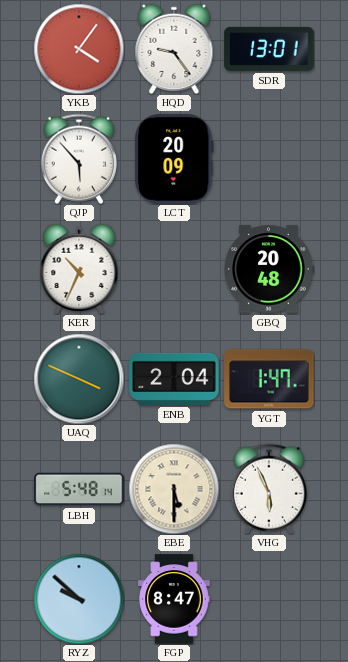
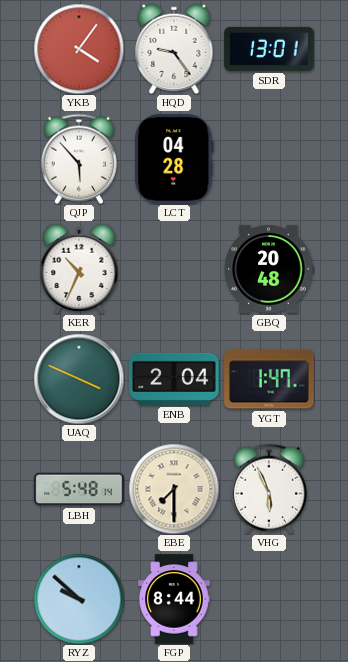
LCT: 20:09 -> 04:28 (174, 159)
EBE: 5:30 -> 7:30 (174, 489)
FGP: 8:47 -> 8:44 (174, 599)
